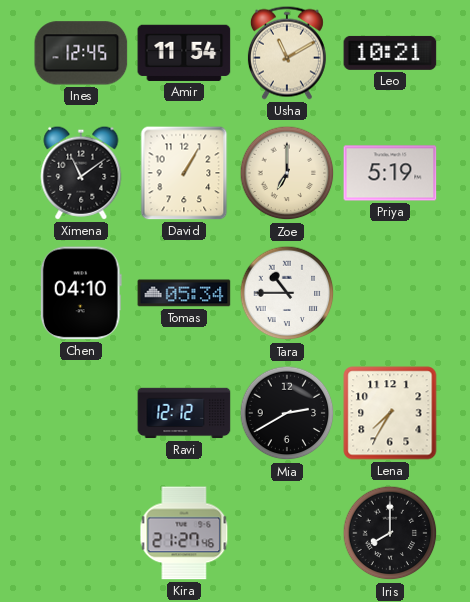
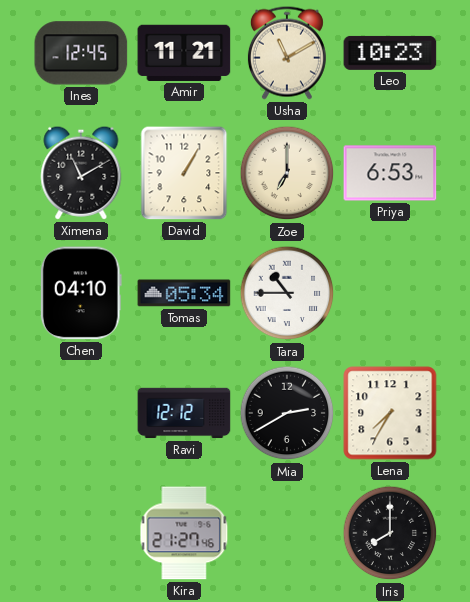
Amir: 11:54 -> 11:21 (184, 53)
Leo: 10:21 -> 10:23 (390, 53)
Ximena: 11:09 -> 11:10 (81, 173)
Priya: 5:19 -> 6:53 (390, 173)
